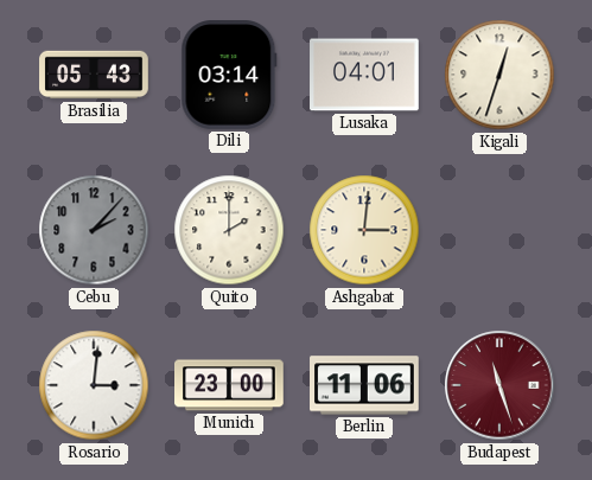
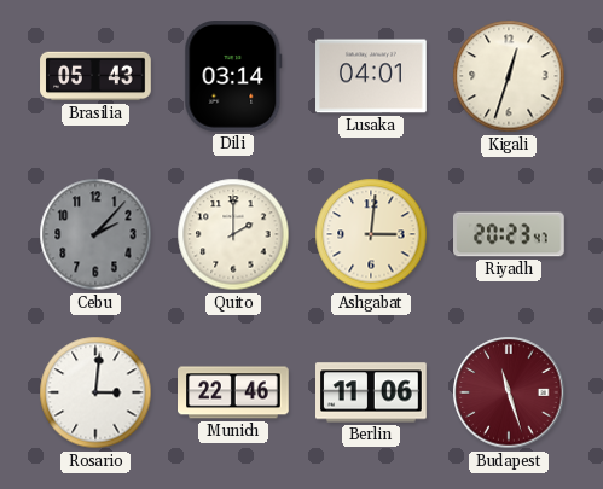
Riyadh: none -> 20:23 (510, 234)
Munich: 23:00 -> 22:46 (234, 392)
